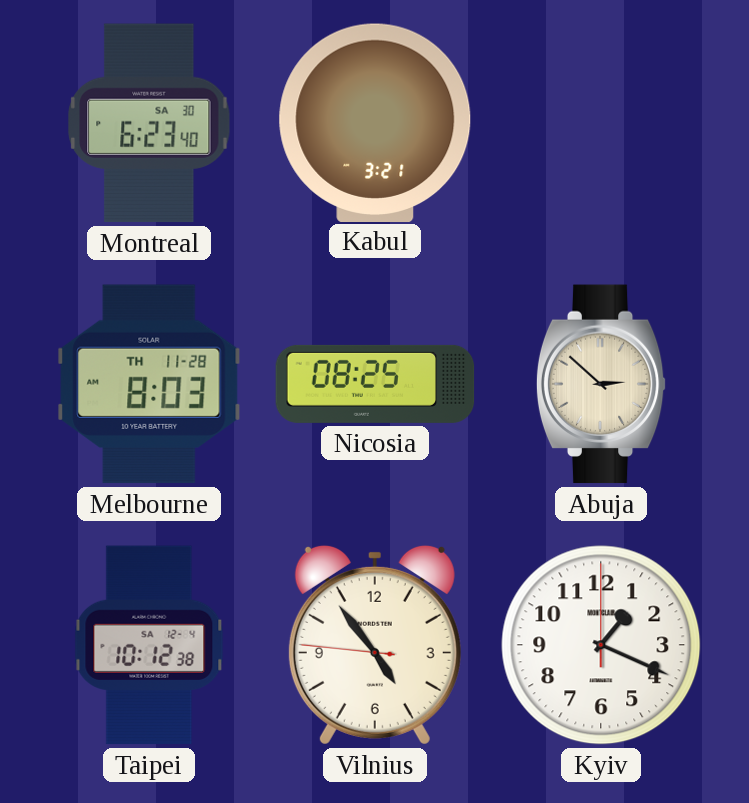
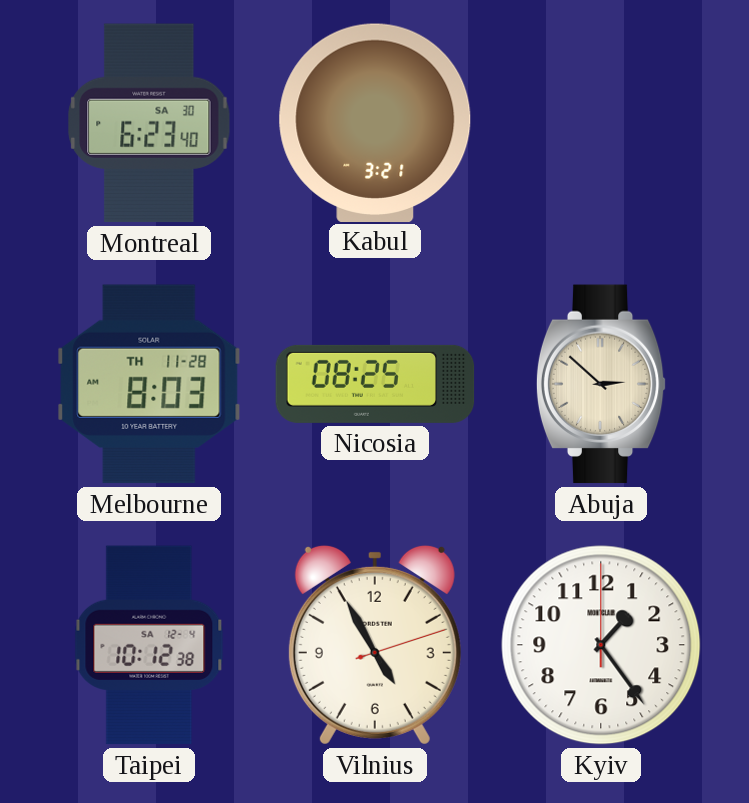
Vilnius: 4:53 -> 4:55 (375, 645)
Kyiv: 1:19 -> 1:24 (601, 645)
